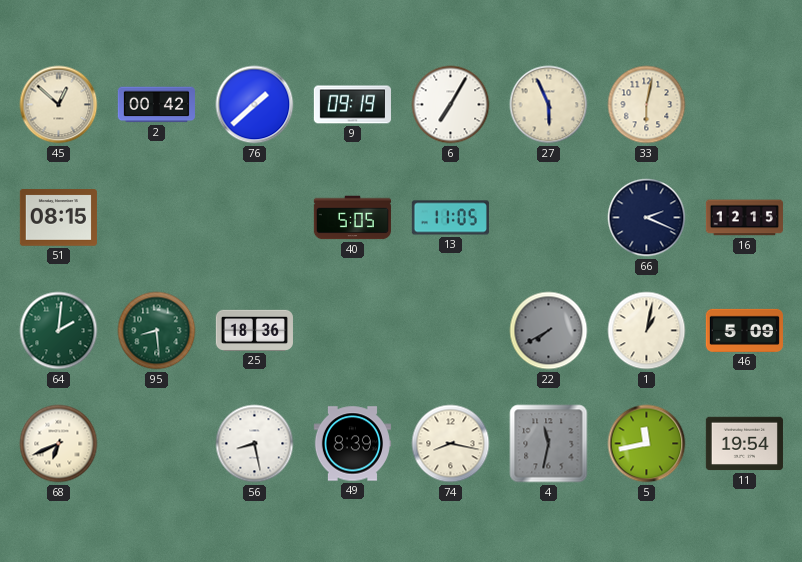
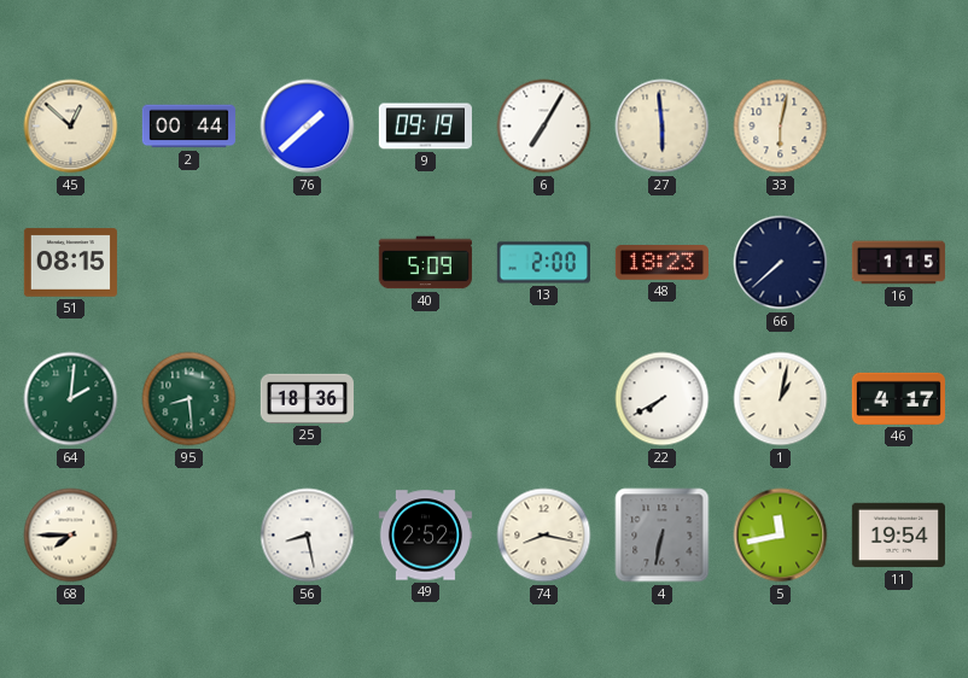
2: 00:42 -> 00:44 (188, 127)
27: 5:56 -> 5:59 (663, 127)
40: 5:05 -> 5:09 (425, 263)
13: 11:05 -> 2:00 (543, 263)
48: none -> 18:23 (661, 263)
66: 2:19 -> 7:38 (781, 263)
16: 12:15 -> 1:15 (898, 263)
22 dial: grey -> white (663, 399)
46: 5:09 -> 4:17 (898, 398)
68: 6:41 -> 7:45 (71, 536)
49: 8:39 -> 2:52 (425, 536)
4: 11:32 -> 6:32 (663, 536)
